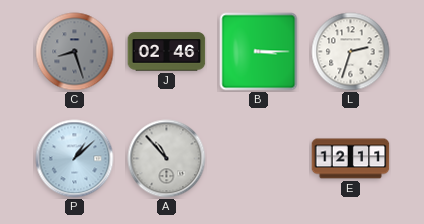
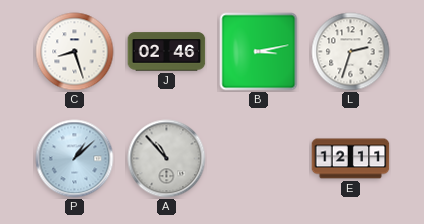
C dial: grey -> white (75, 52)
B: 3:15 -> 3:13 (259, 52)
